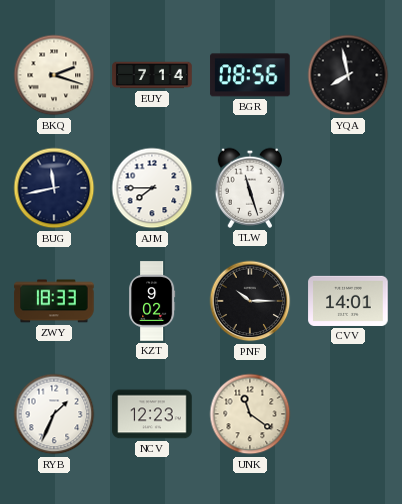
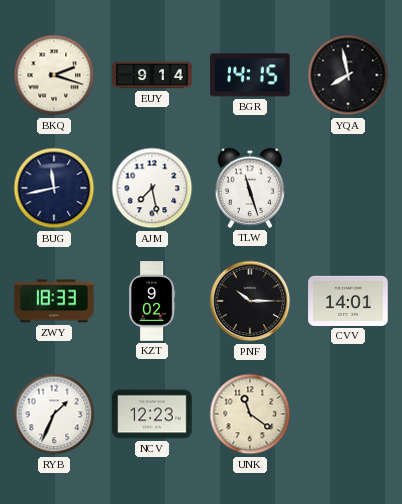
EUY: 7:14 -> 9:14 (152, 75)
BGR: 08:56 -> 14:15 (250, 75)
AJM: 7:45 -> 7:28 (152, 188)
